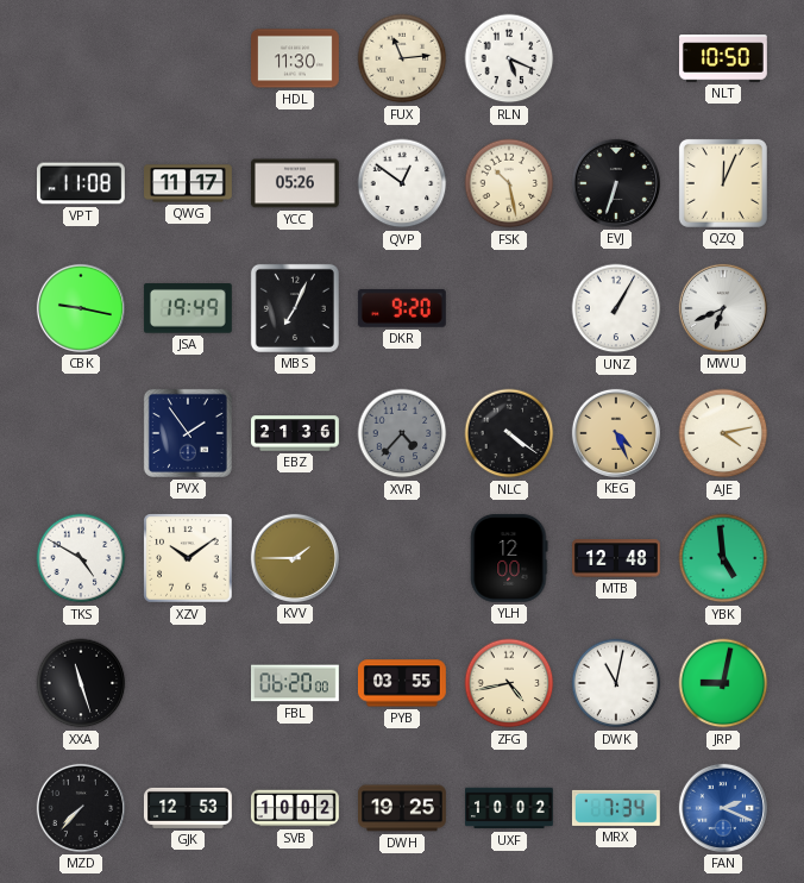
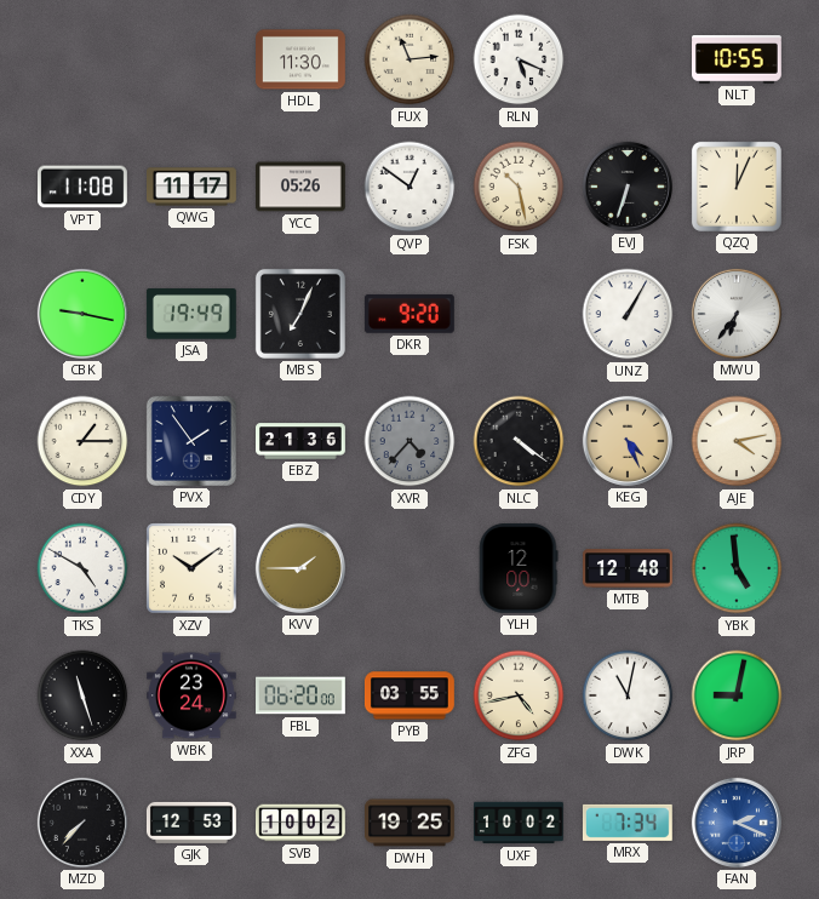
NLT: 10:50 -> 10:55 (738, 59)
MWU: 6:41 -> 6:36 (737, 314)
CDY: none -> 1:15 (82, 441)
WBK: none -> 23:24 (191, 695)
